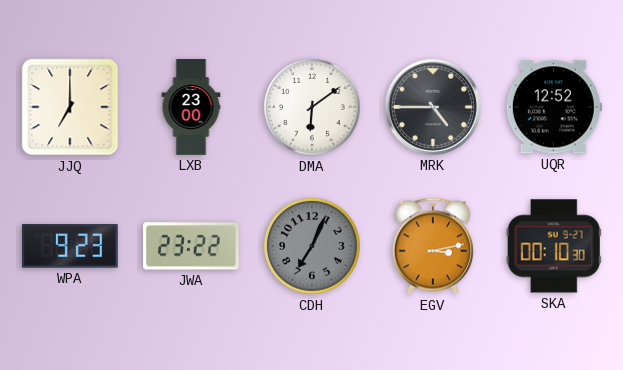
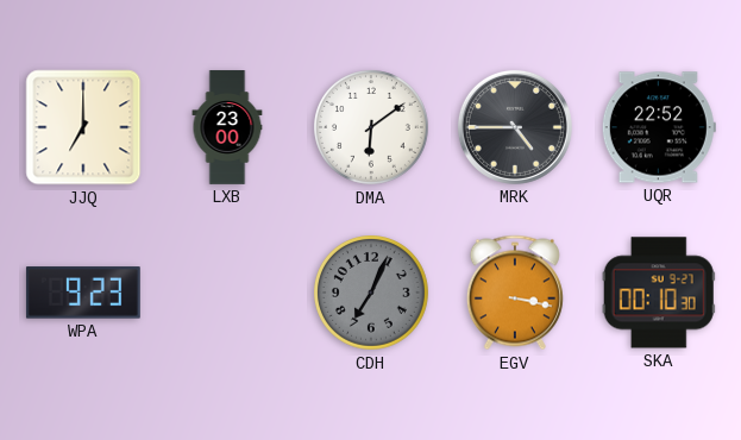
UQR: 12:52 -> 22:52 (659, 127)
JWA: 23:22 -> none (191, 246)
EGV: 3:13 -> 3:17 (515, 293)
